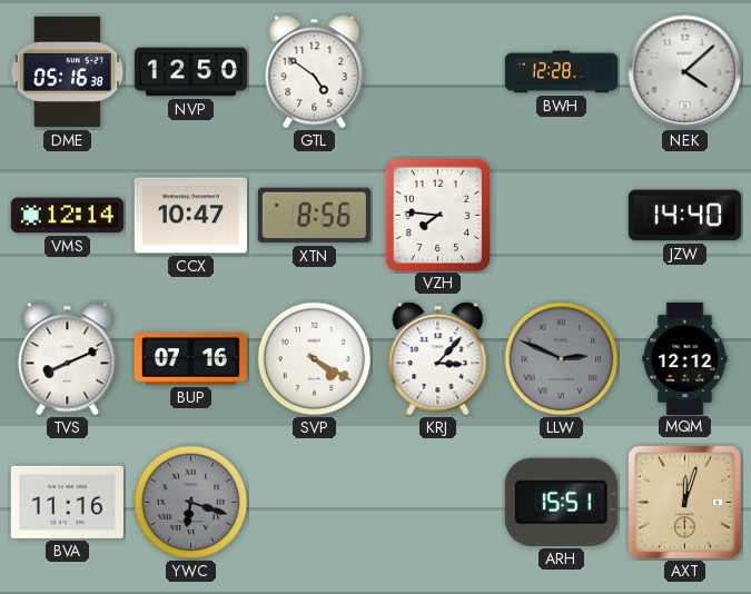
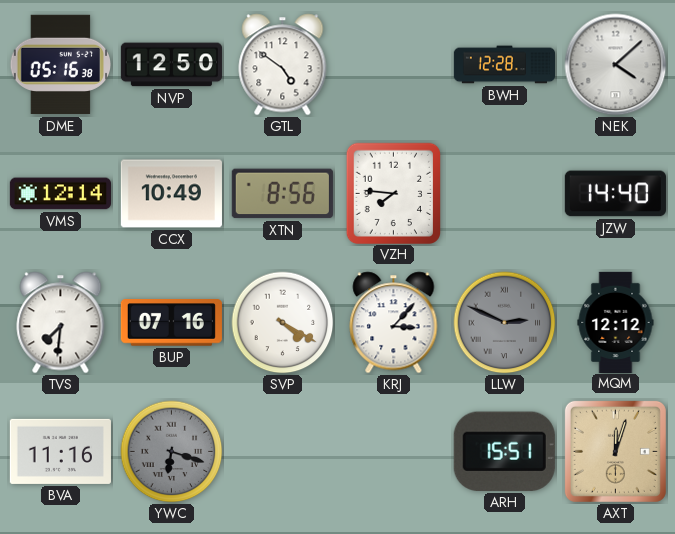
CCX: 10:47 -> 10:49 (171, 194)
TVS: 8:11 -> 7:31 (61, 323)
